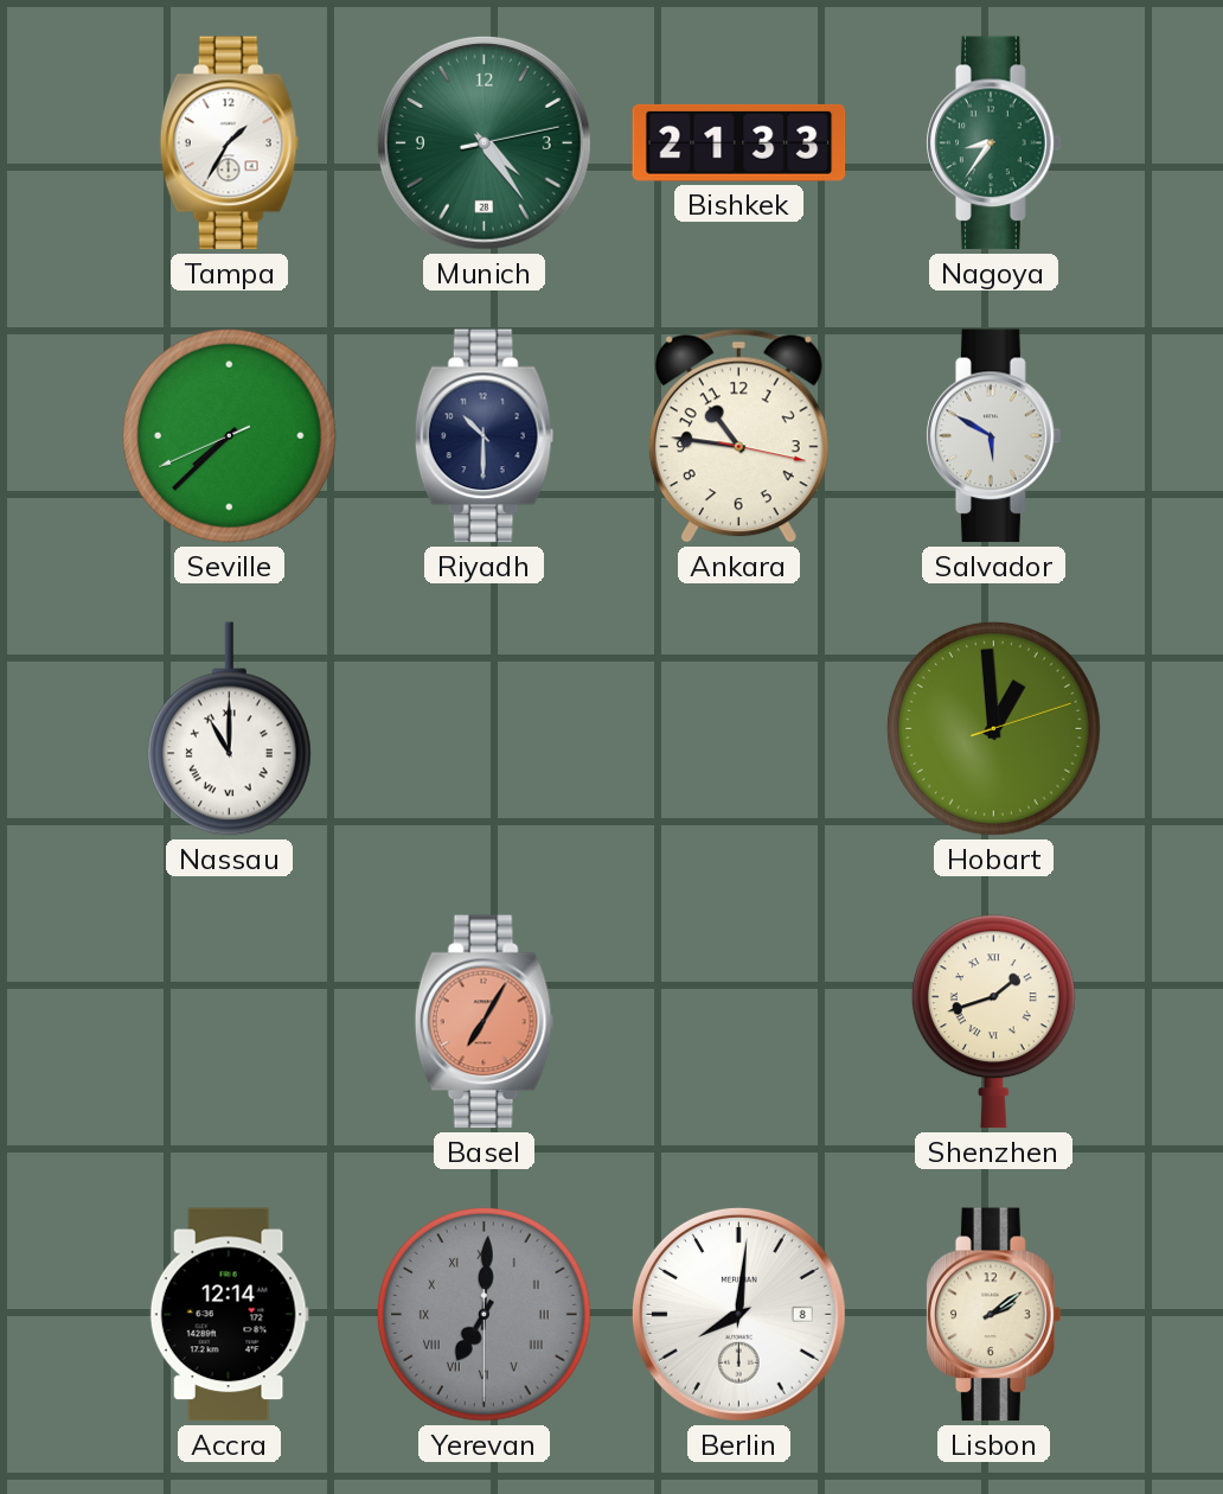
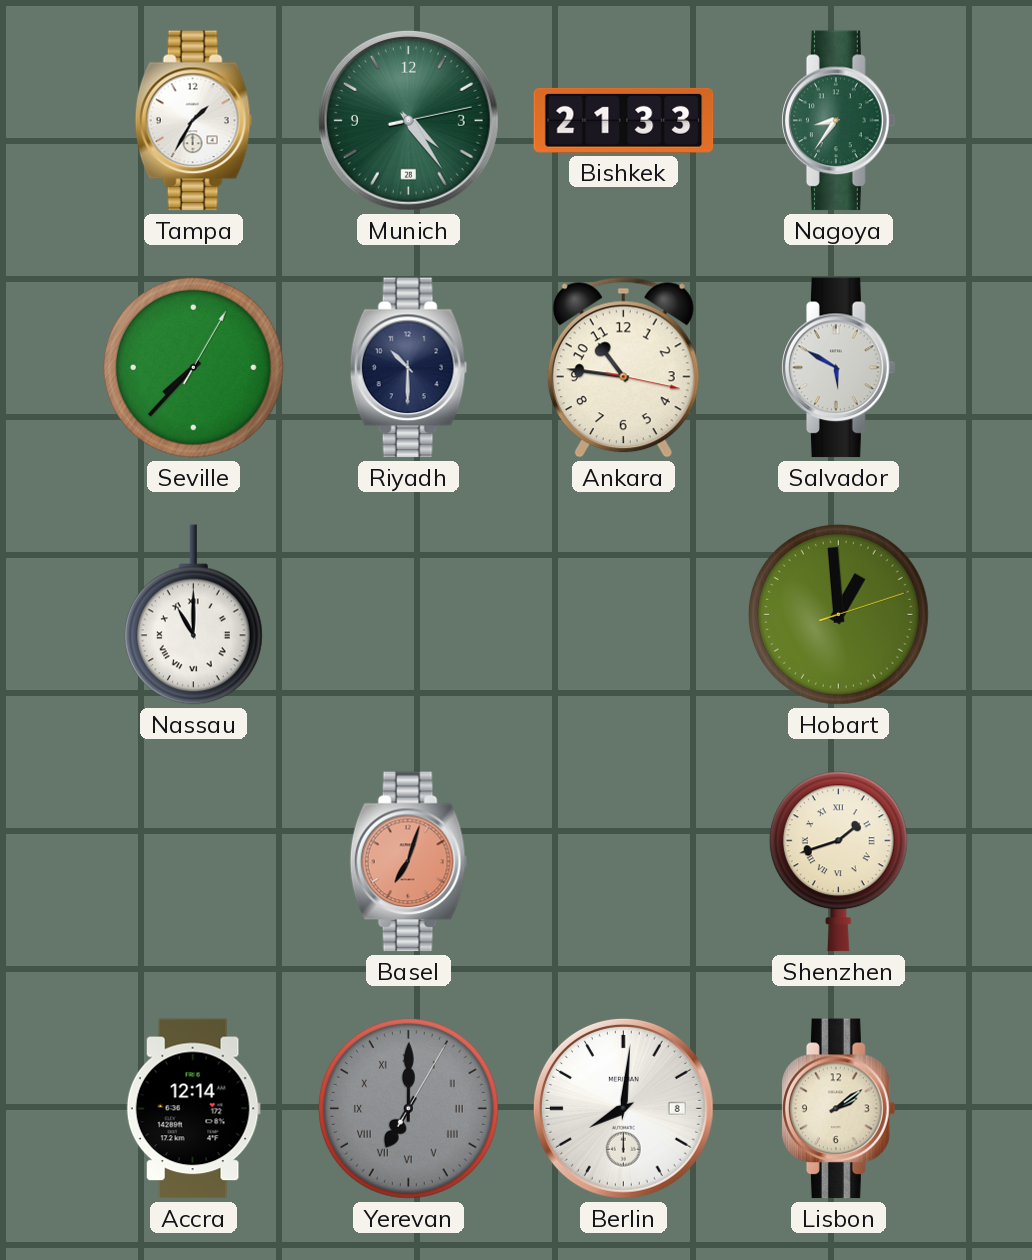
Seville: 7:37:41 -> 7:37:05 (193, 367)
Basel: 7:05 -> 7:03 (409, 862)
Yerevan: 7:00:30 -> 7:00:05 (408, 1108)
